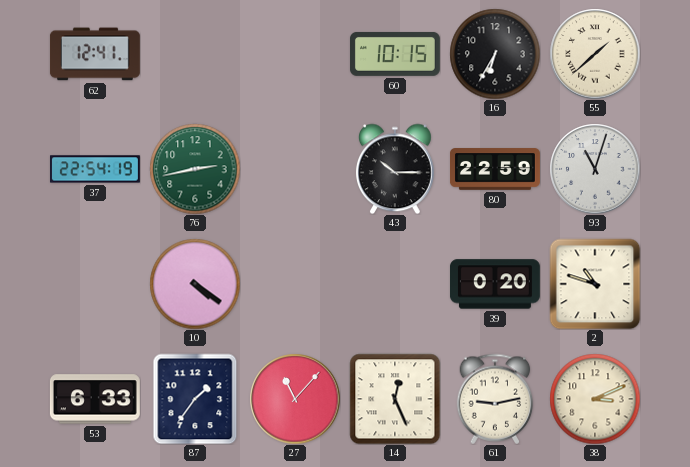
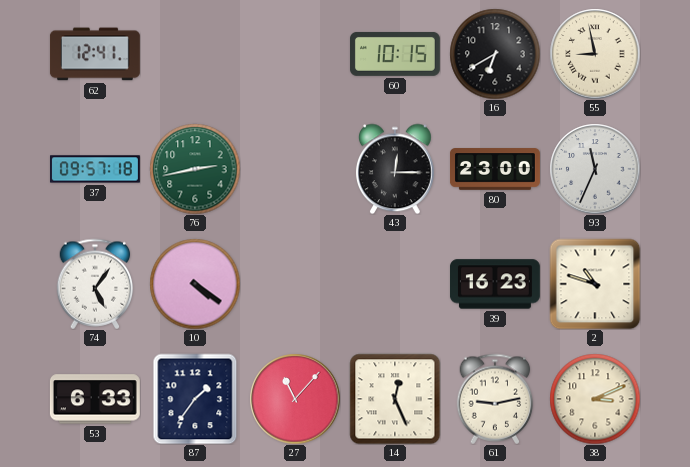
16: 6:35 -> 6:40 (495, 54)
55: 1:38 -> 8:58 (595, 54)
37: 22:54 -> 09:57 (95, 169)
43: 10:15 -> 12:15 (395, 169)
80: 22:59 -> 23:00 (495, 169)
93: 11:03 -> 11:34 (595, 169)
74: none -> 5:06 (95, 284)
39: 0:20 -> 16:23 (495, 284)
